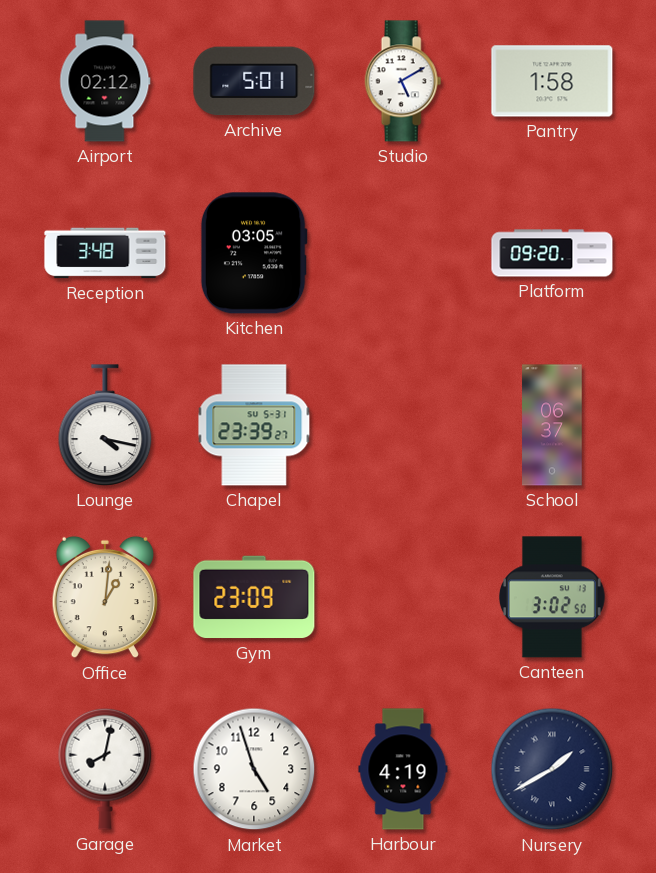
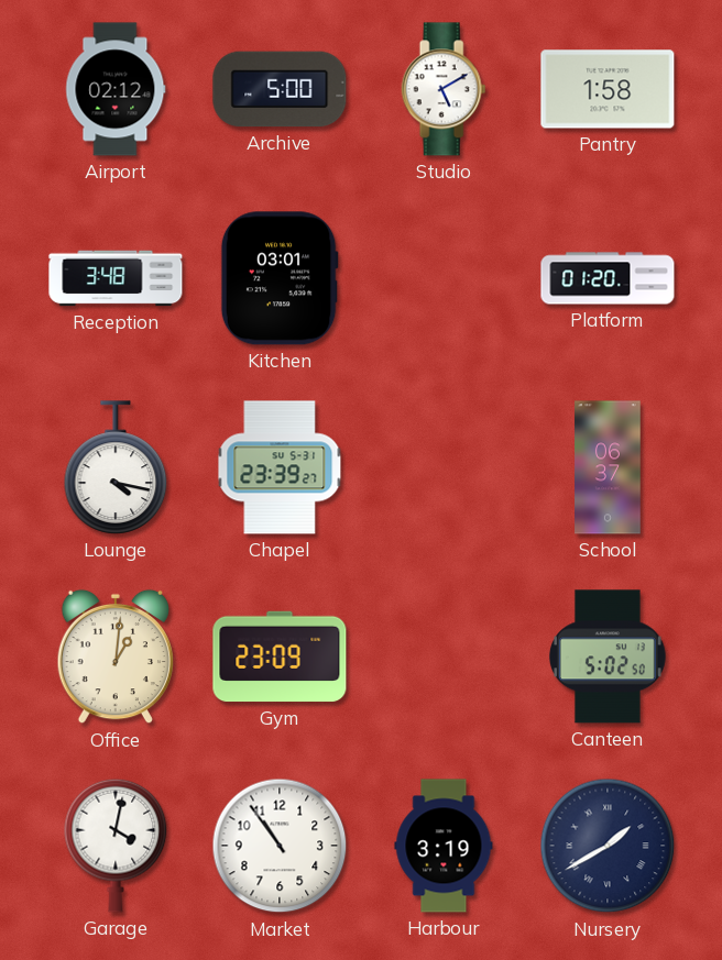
Archive: 5:01 -> 5:00 (280, 89)
Kitchen: 03:05 -> 03:01 (280, 278)
Platform: 09:20 -> 01:20 (608, 278)
Canteen: 3:02 -> 5:02 (608, 656)
Garage: 8:02 -> 4:02 (116, 846)
Market: 4:57 -> 10:54 (280, 846)
Harbour: 4:19 -> 3:19 (444, 846)
